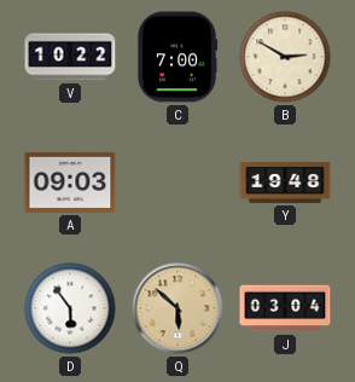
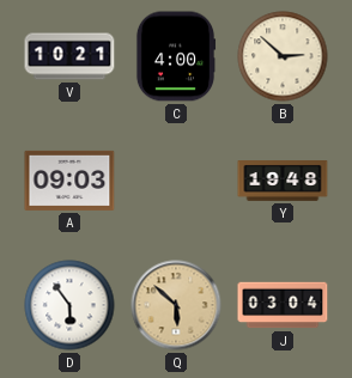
V: 10:22 -> 10:21 (69, 56)
C: 7:00 -> 4:00 (176, 56)
B: 2:50 -> 2:52 (283, 56)
